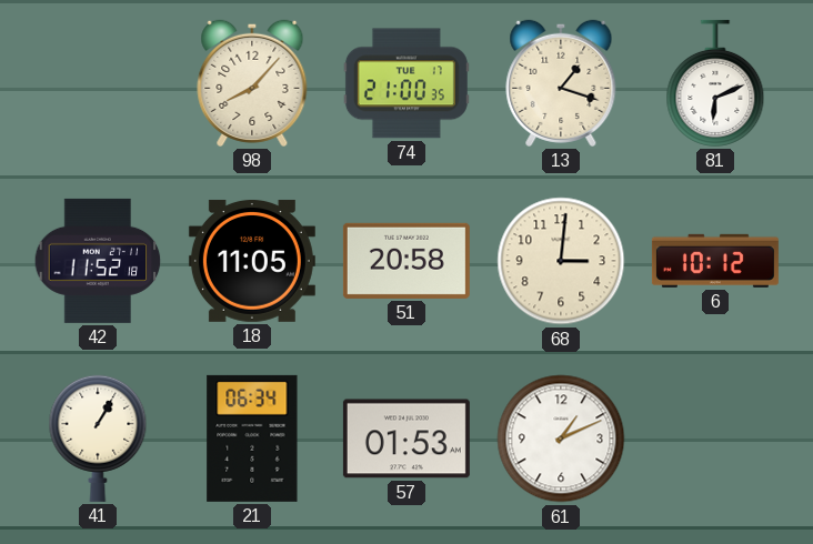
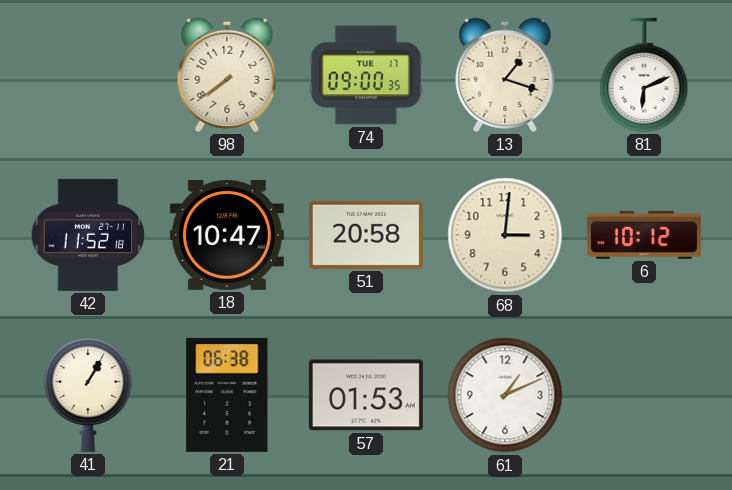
98: 8:07 -> 7:39 (227, 75)
74: 21:00 -> 09:00 (366, 75)
18: 11:05 -> 10:47 (227, 235)
21: 06:34 -> 06:38 (227, 395)
